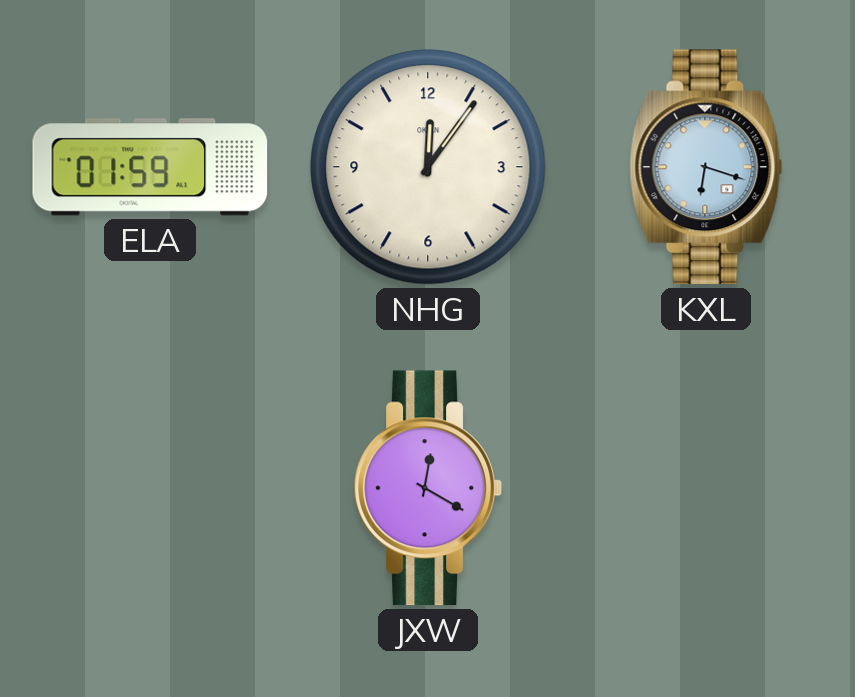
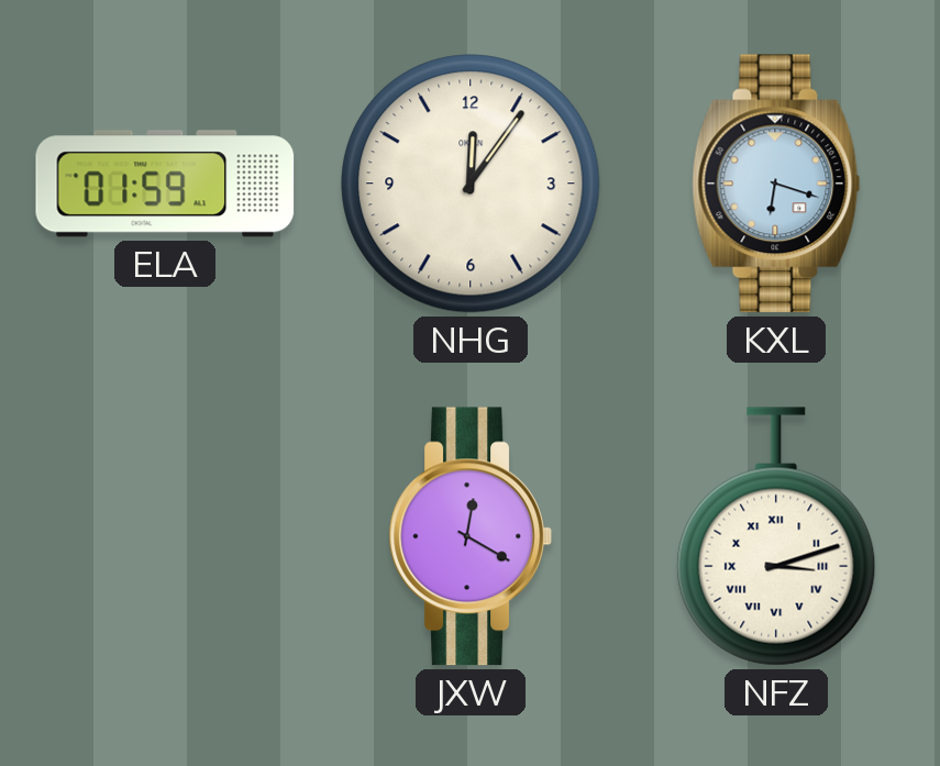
NFZ: none -> 3:12 (776, 536)
